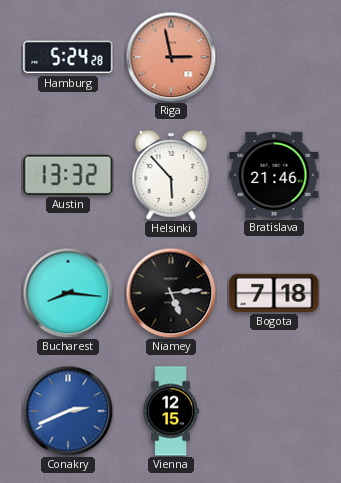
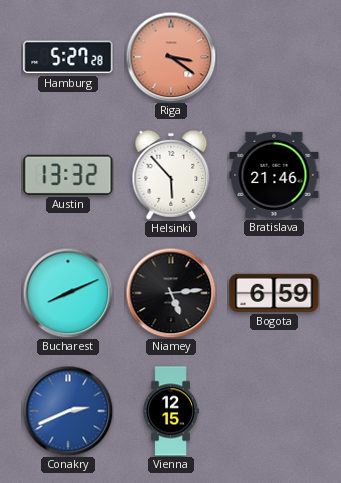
Hamburg: 5:24 -> 5:27 (68, 57)
Riga: 2:58 -> 3:21 (171, 57)
Bucharest: 8:16 -> 8:11 (68, 293)
Bogota: 7:18 -> 6:59 (274, 293)
